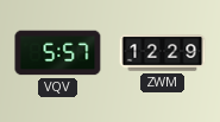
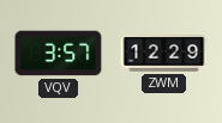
VQV: 5:57 -> 3:57 (59, 54)
